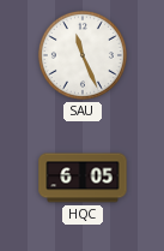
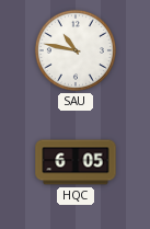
SAU: 11:26 -> 10:47 (76, 50)
